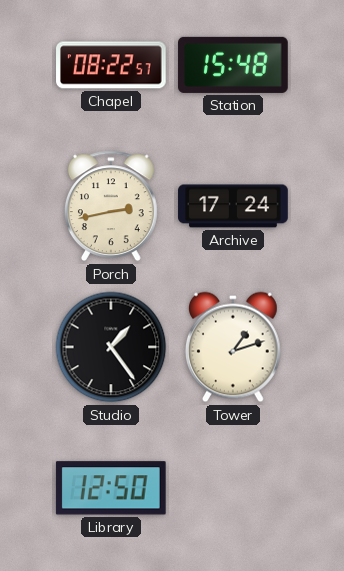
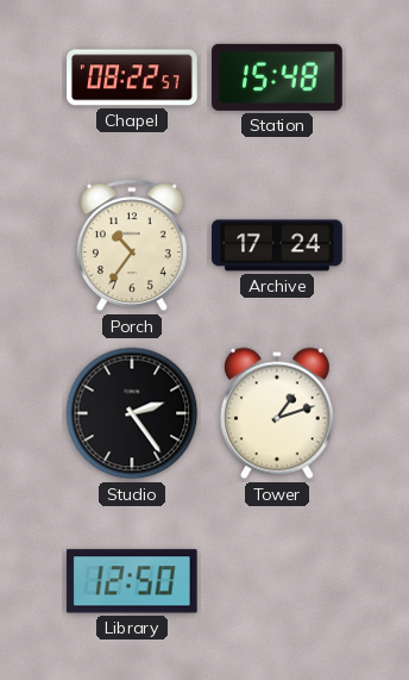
Porch: 2:43 -> 10:36 (132, 245)
Studio: 1:24 -> 2:24 (132, 413)
